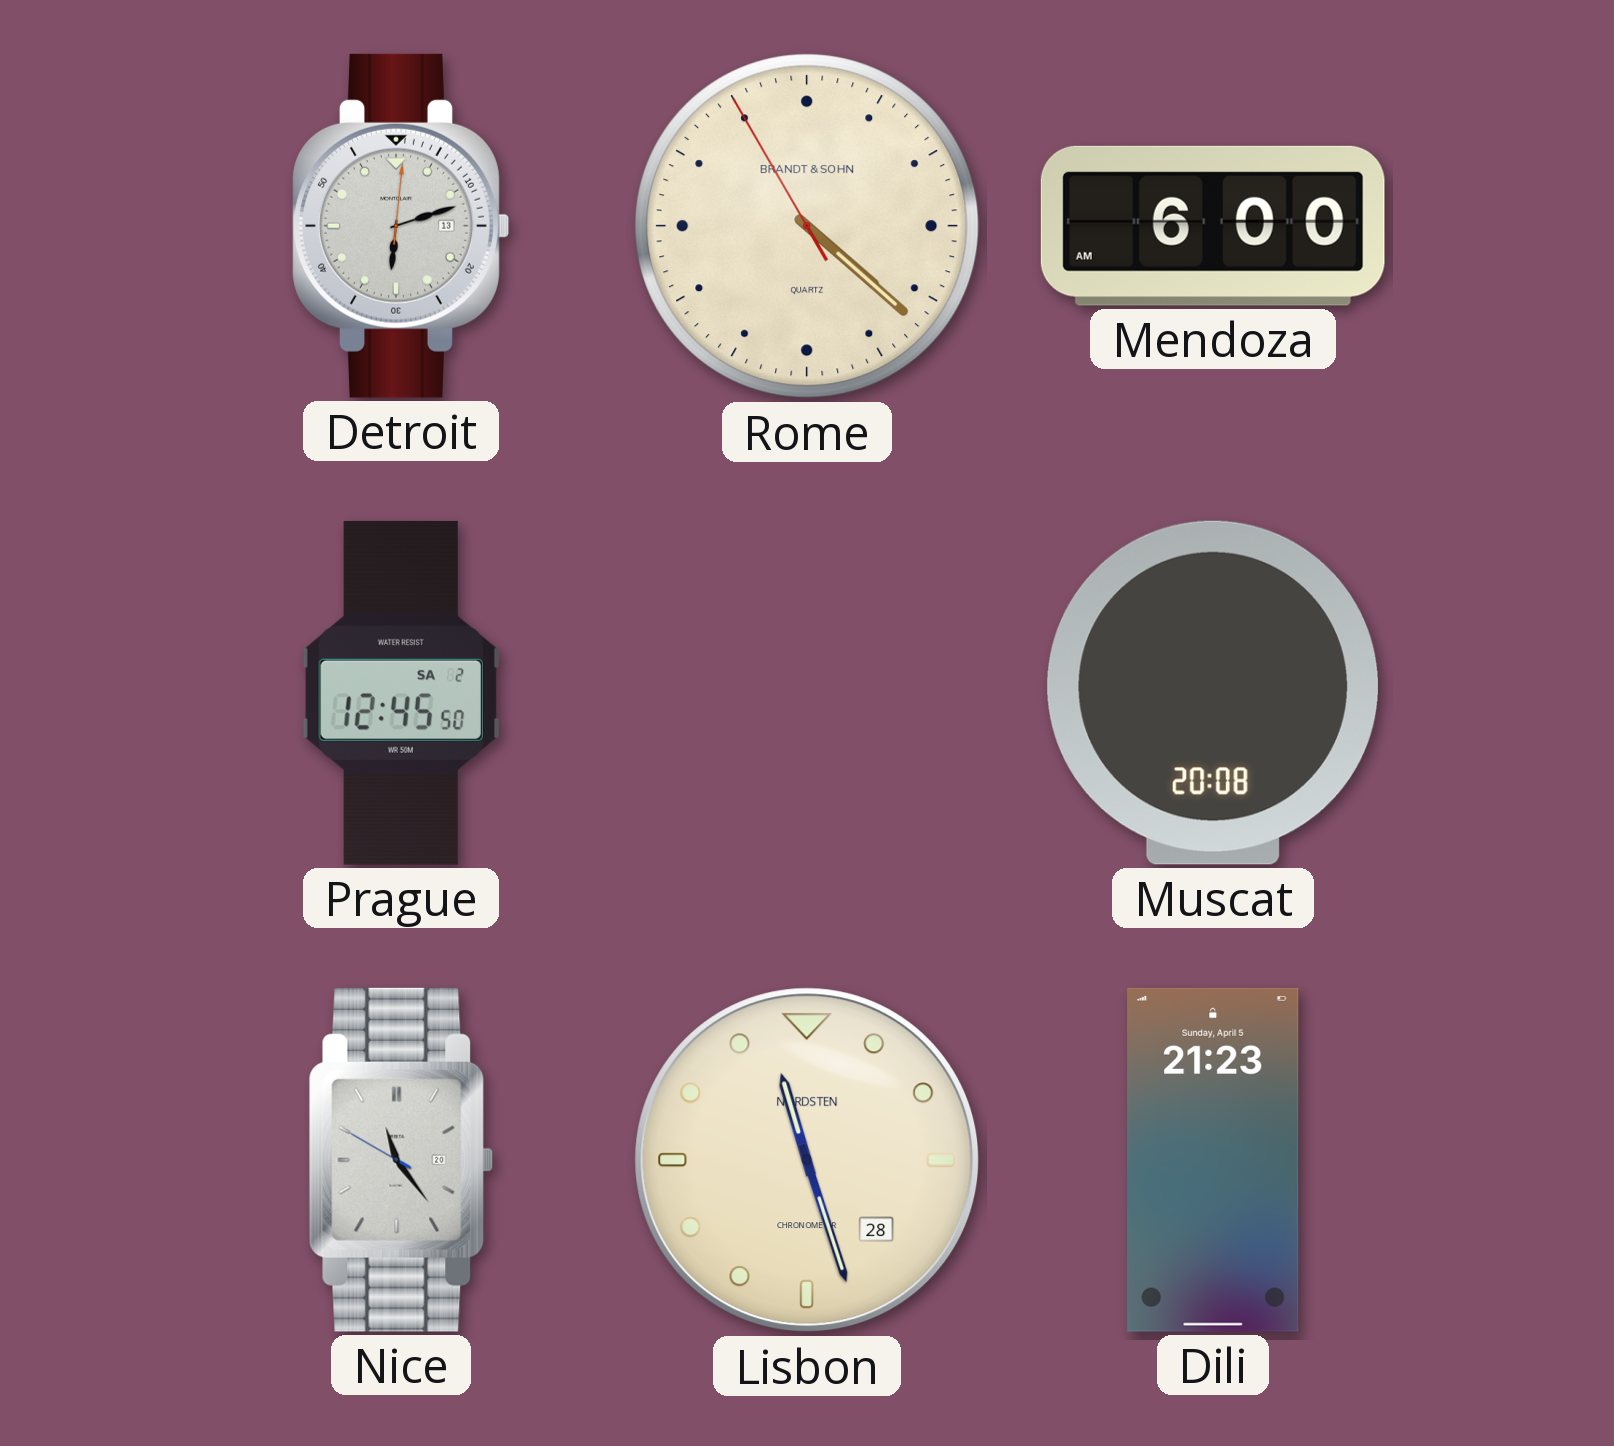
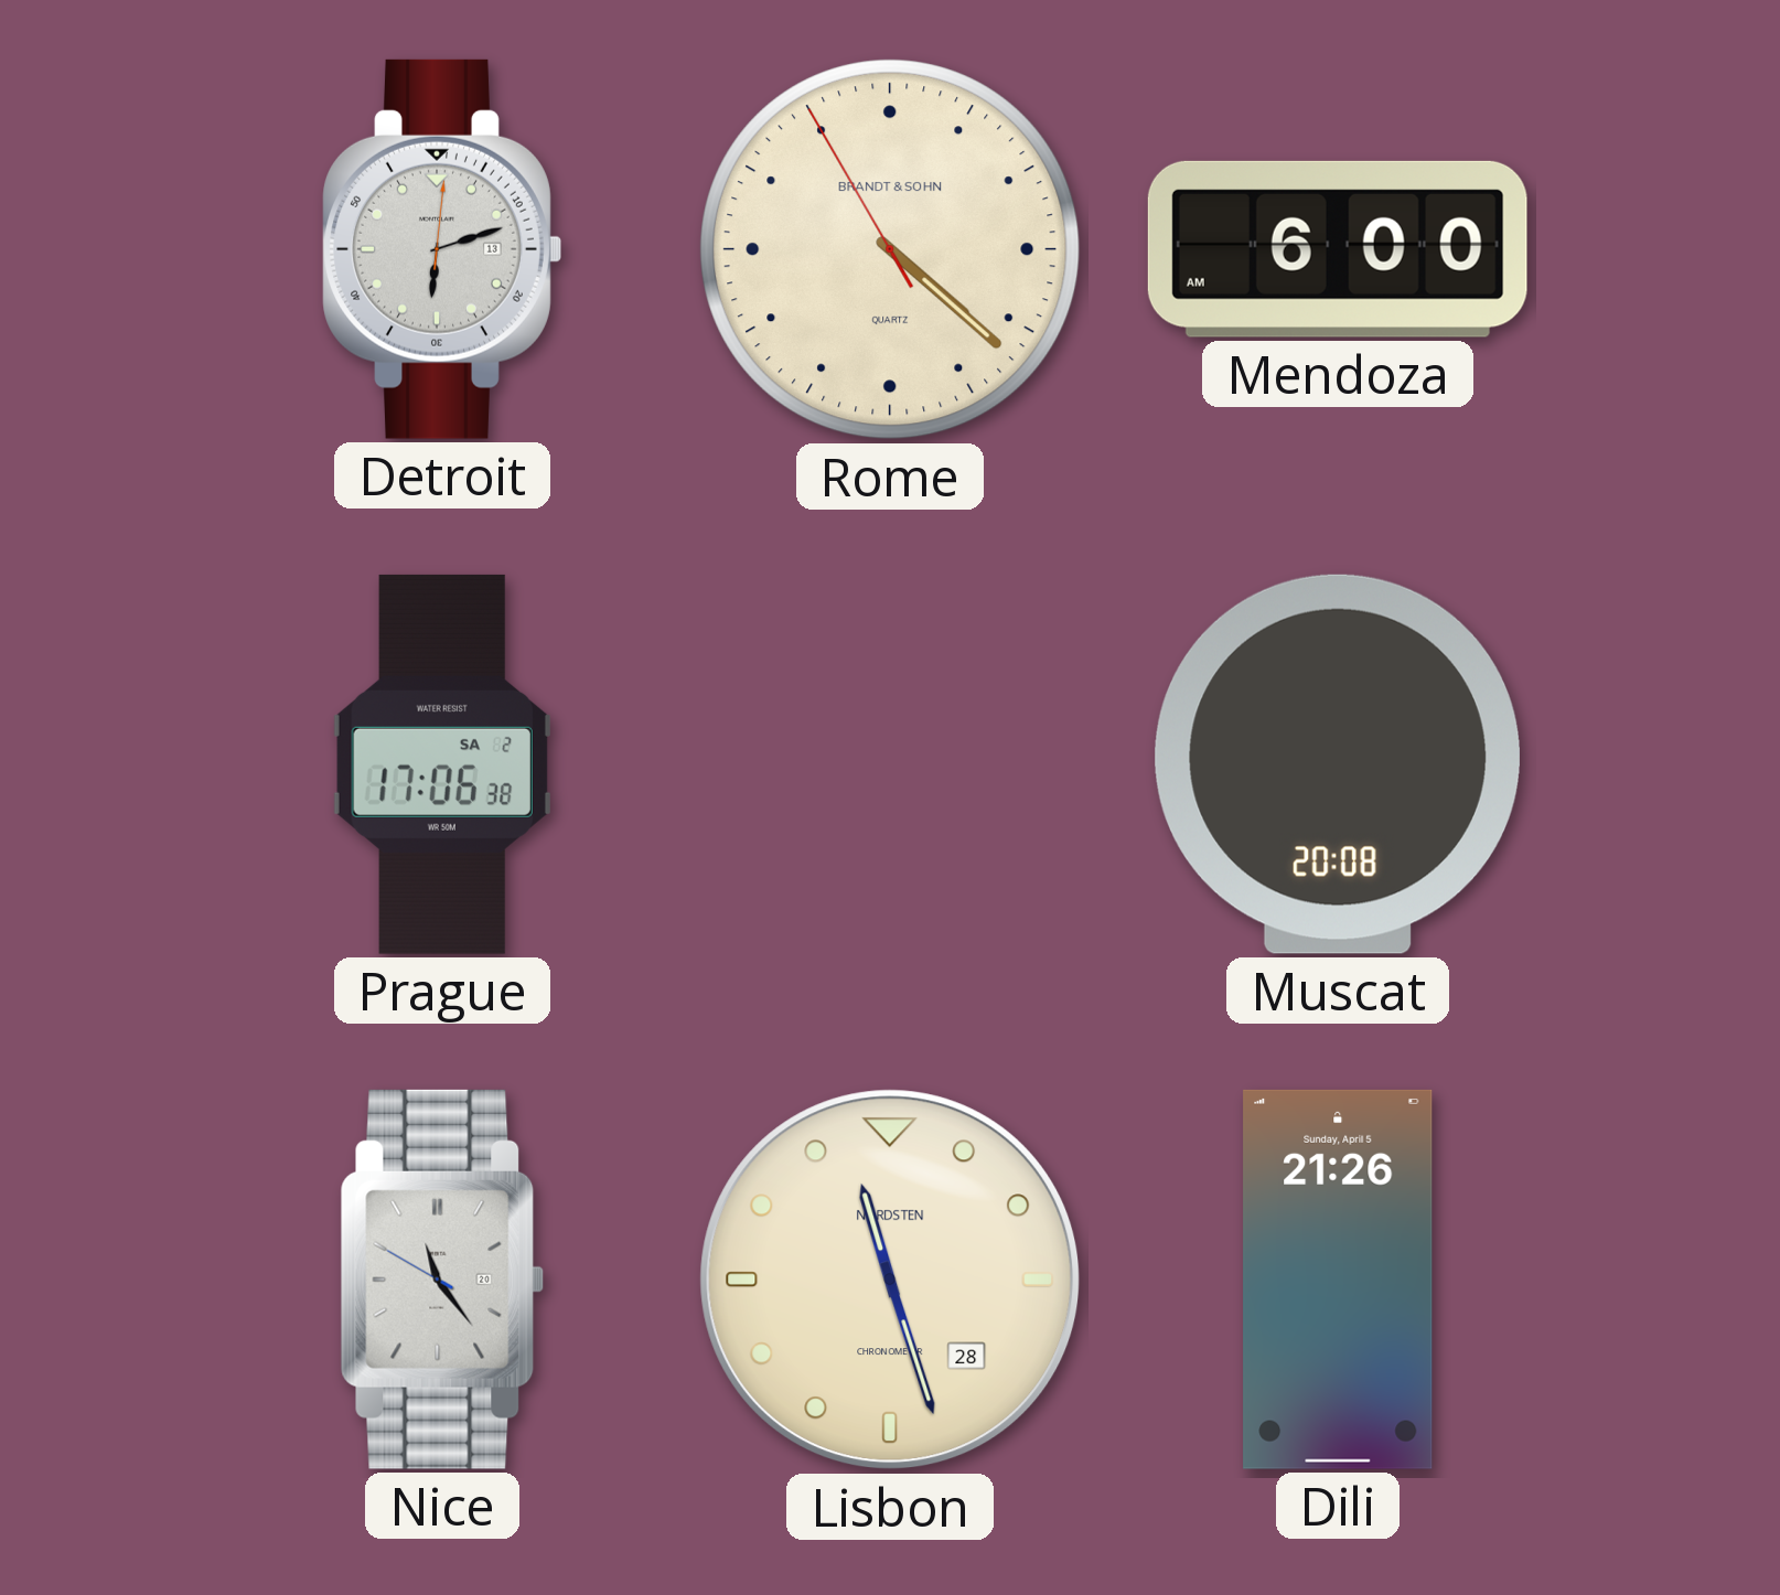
Prague: 12:45 -> 17:06 (442, 764)
Dili: 21:23 -> 21:26 (1338, 1280)
